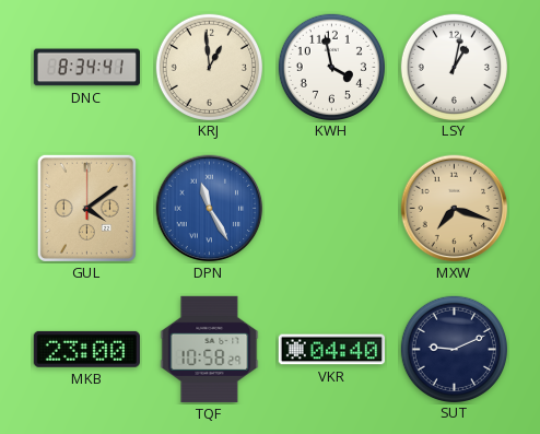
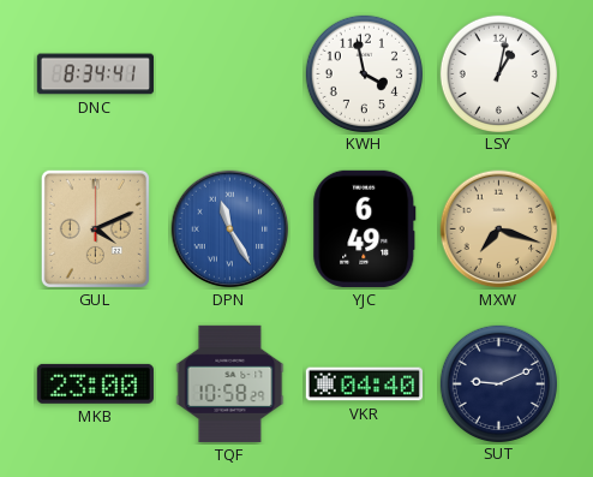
KRJ: 12:59 -> none (209, 67)
GUL: 4:09 -> 4:11 (95, 228)
YJC: none -> 6:49 (365, 228)
